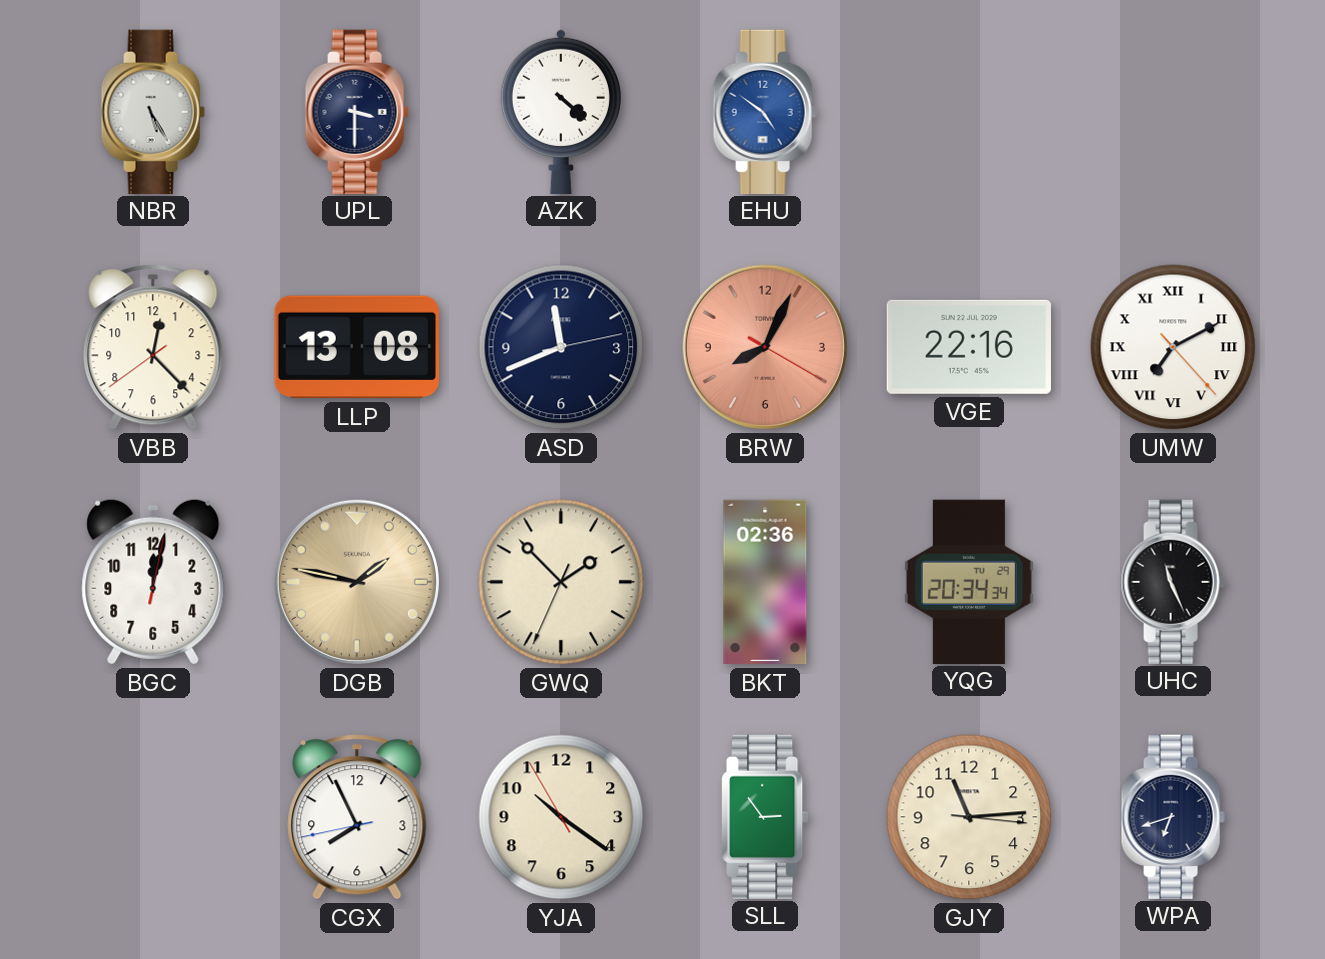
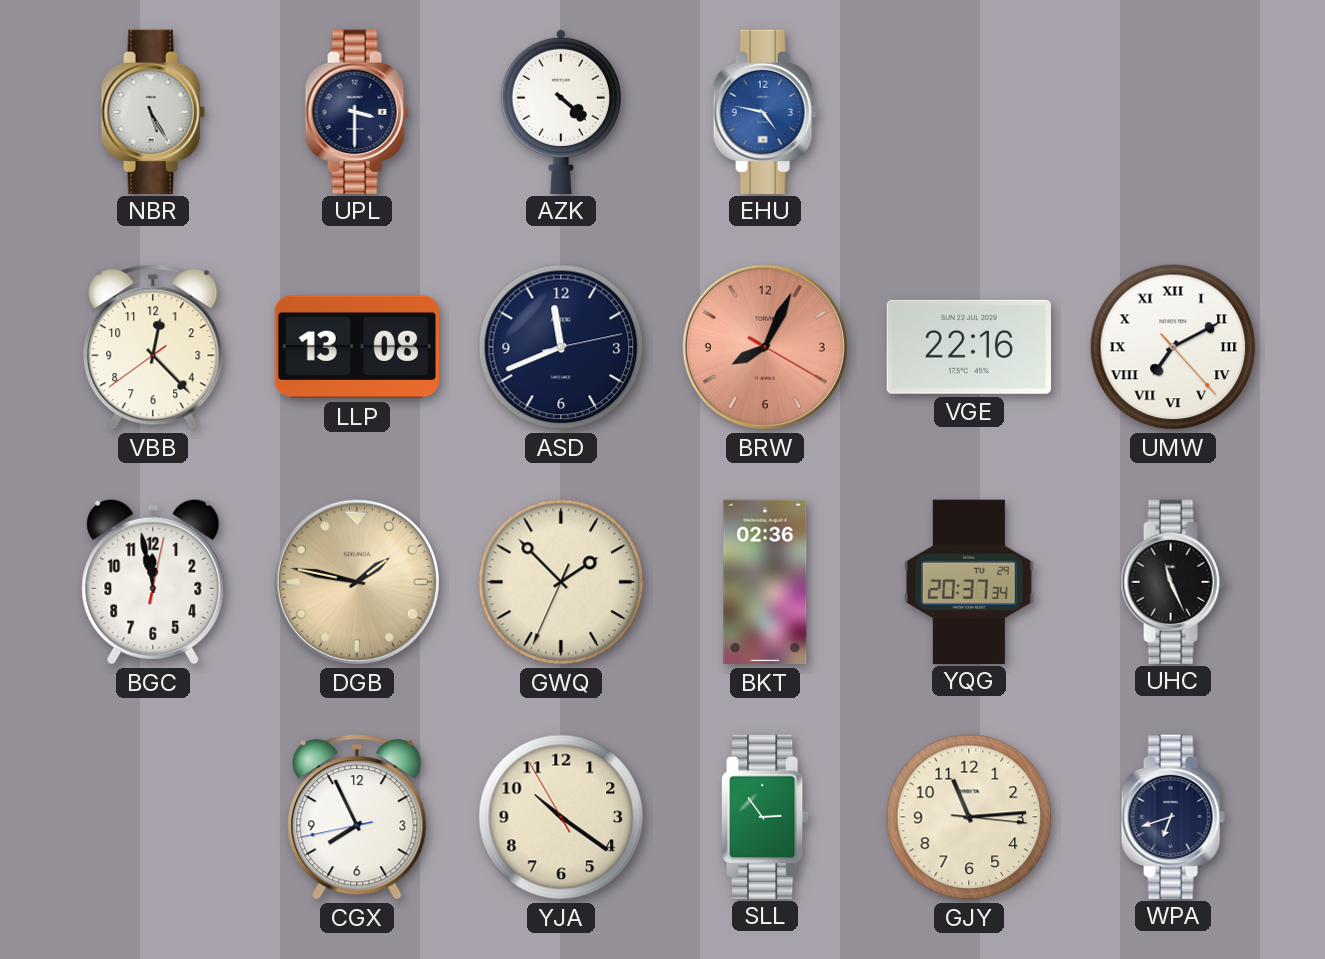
EHU: 4:51 -> 4:47 (765, 111)
BGC: 12:02 -> 11:58 (153, 582)
YQG: 20:34 -> 20:37 (969, 581)
